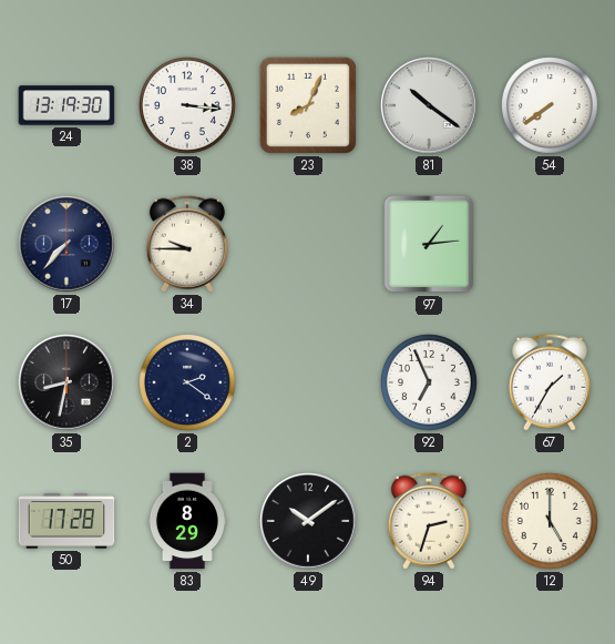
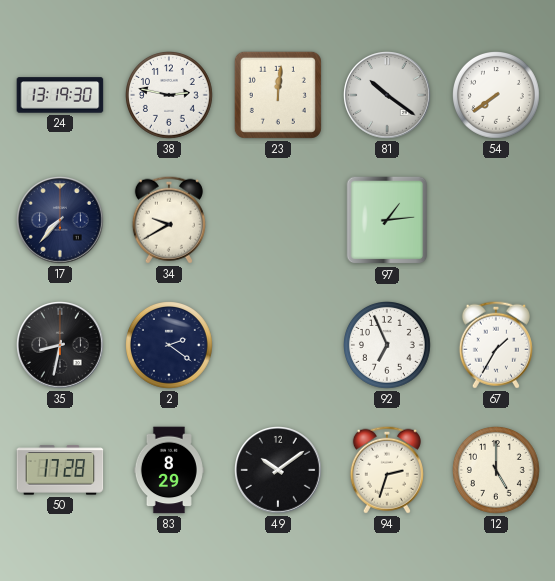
38: 3:16 -> 2:47 (170, 96)
23: 8:04 -> 12:01 (278, 95)
34: 9:45 -> 9:40 (169, 220)
